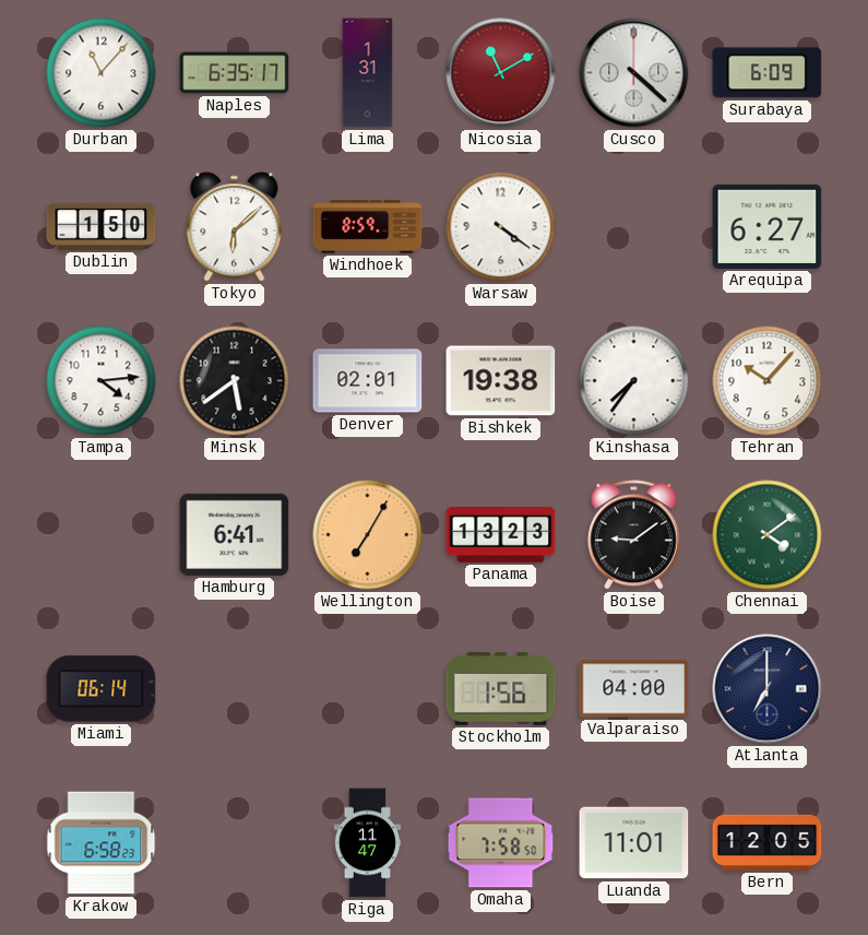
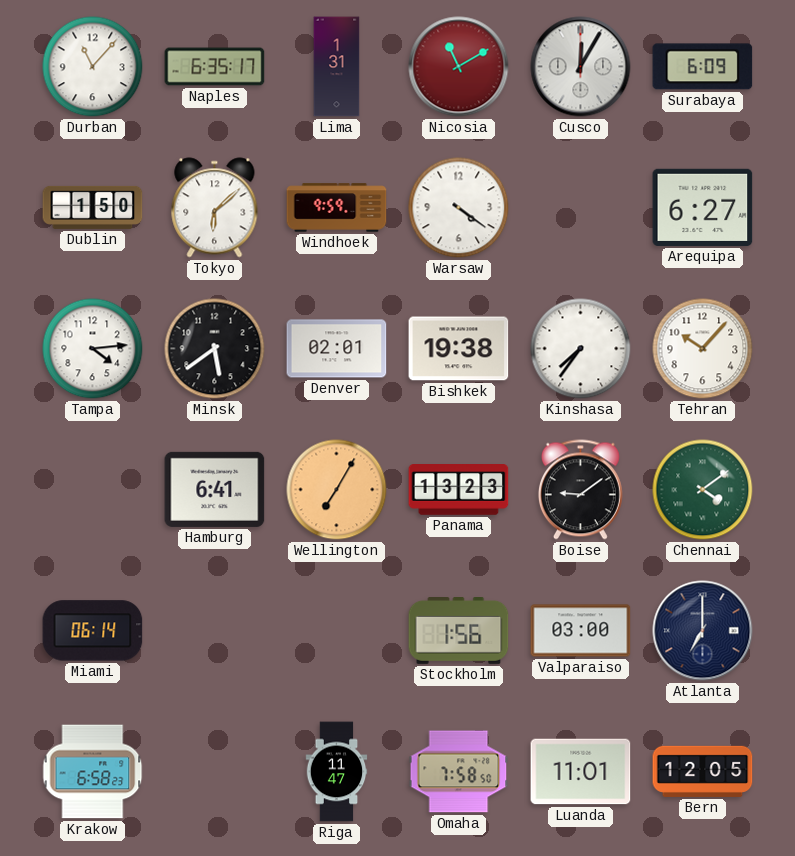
Cusco: 4:22 -> 12:05 (581, 67)
Windhoek: 8:59 -> 9:59 (337, 208)
Valparaiso: 04:00 -> 03:00 (581, 631)
